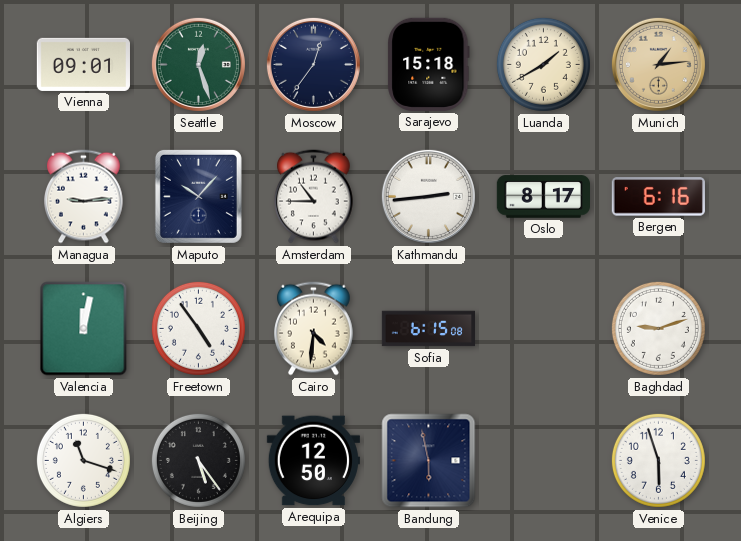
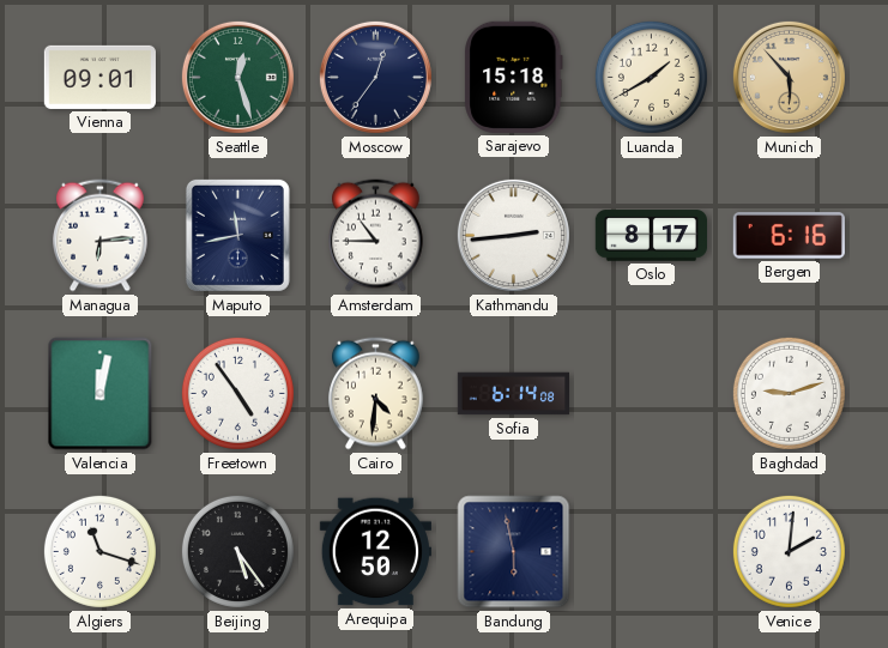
Munich: 1:14 -> 5:53 (789, 77)
Managua: 9:14 -> 6:14 (101, 236)
Maputo: 10:07 -> 11:43 (237, 235)
Sofia: 6:15 -> 6:14 (513, 394)
Venice: 5:57 -> 2:01 (789, 551)
